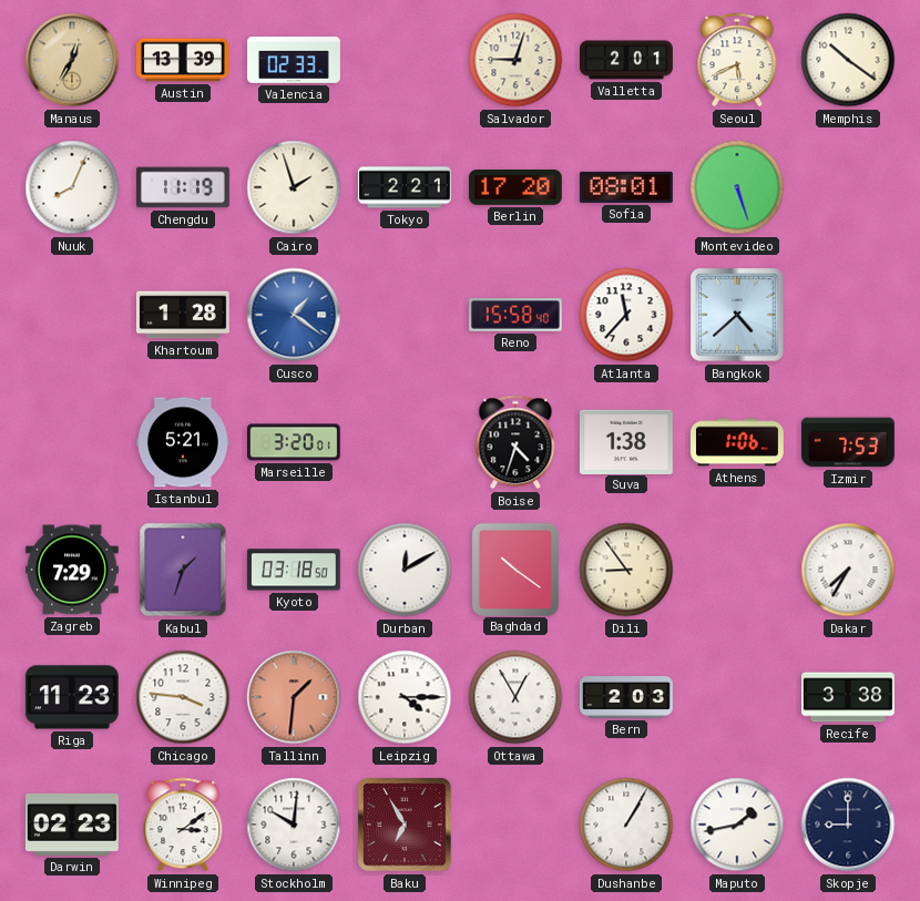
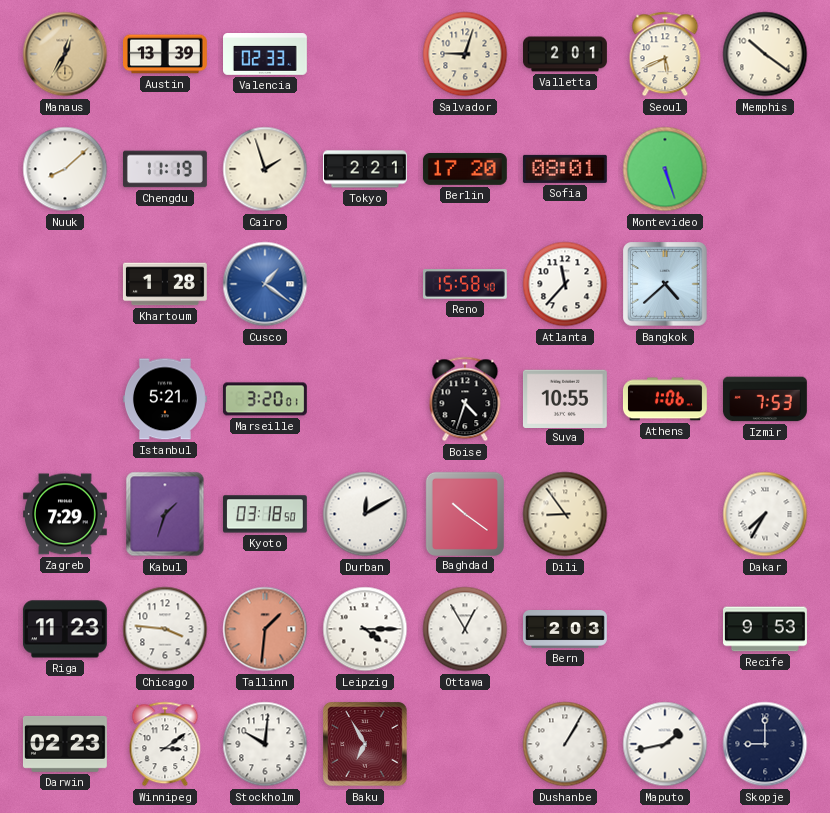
Nuuk: 8:04 -> 8:08 (65, 169)
Suva: 1:38 -> 10:55 (565, 398)
Recife: 3:38 -> 9:53 (766, 629)
